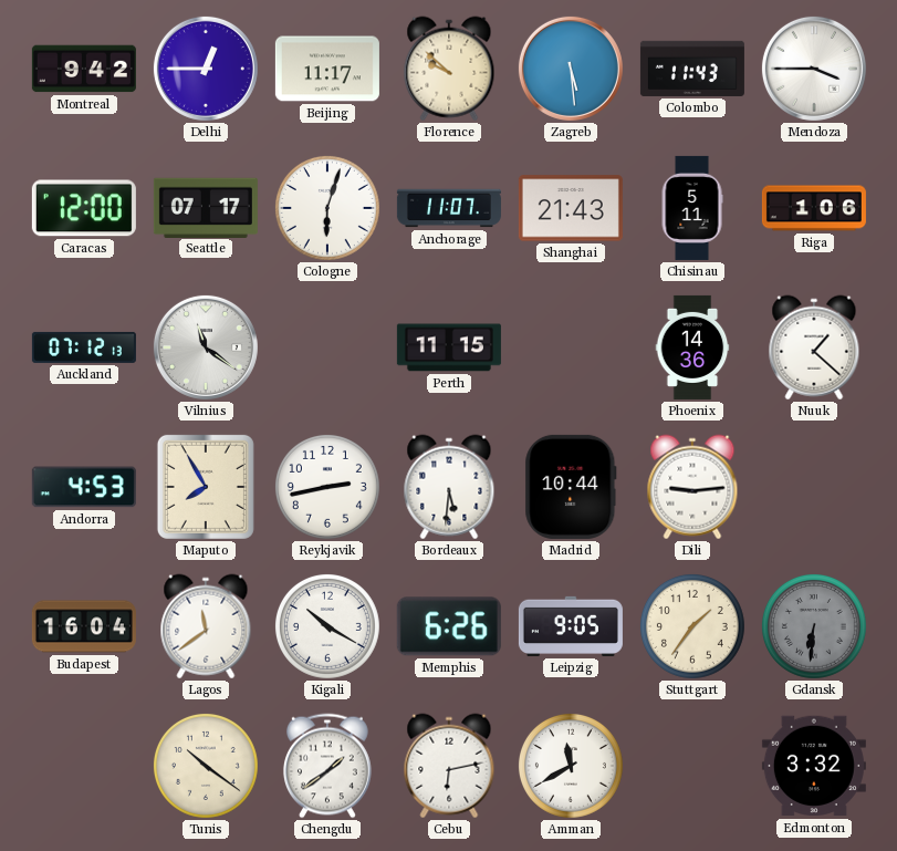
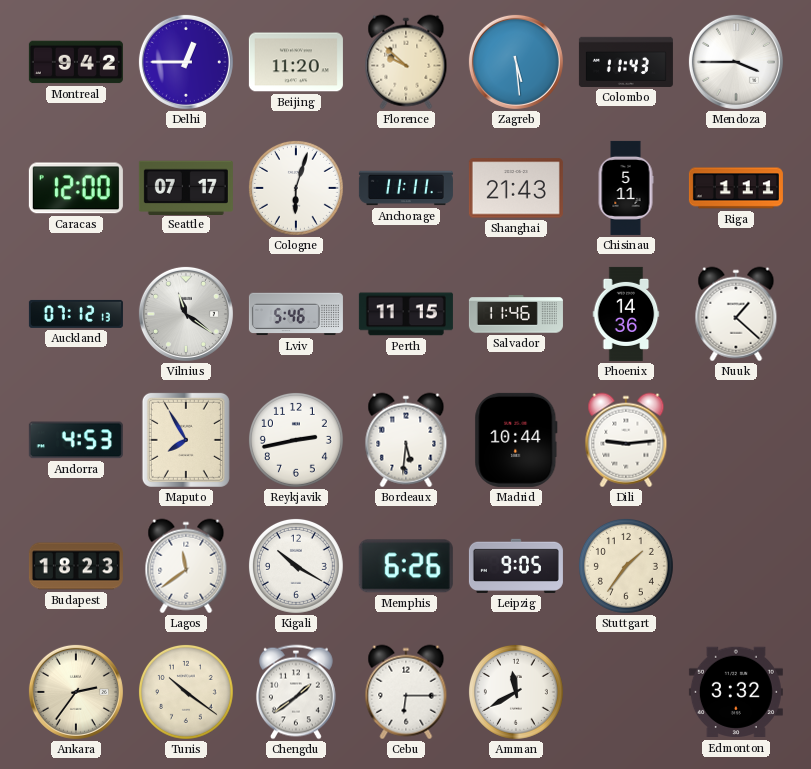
Beijing: 11:17 -> 11:20 (296, 62)
Anchorage: 11:07 -> 11:11 (406, 188)
Riga: 1:06 -> 1:11 (736, 188)
Lviv: none -> 5:46 (296, 314)
Salvador: none -> 11:46 (516, 314)
Budapest: 16:04 -> 18:23 (76, 566)
Gdansk: 6:31 -> none (814, 626)
Ankara: none -> 2:36 (76, 692)
Cebu: 6:13 -> 6:15 (406, 692)
